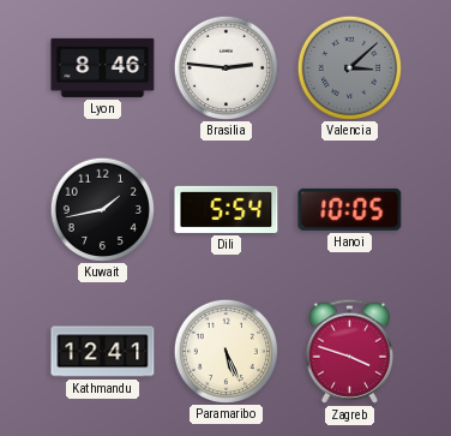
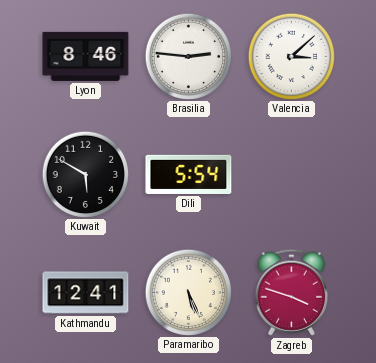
Valencia dial: grey -> white (291, 56)
Kuwait: 1:43 -> 5:50 (85, 174)
Hanoi: 10:05 -> none (350, 209)
